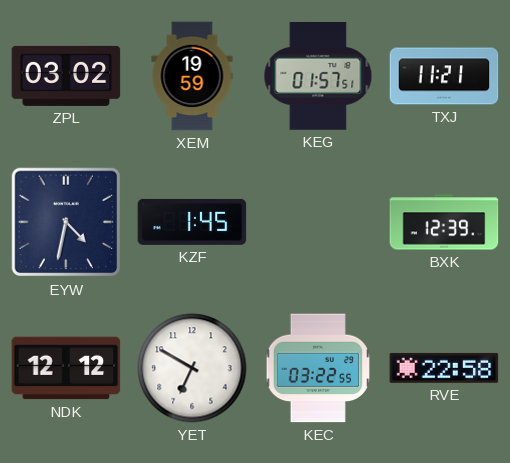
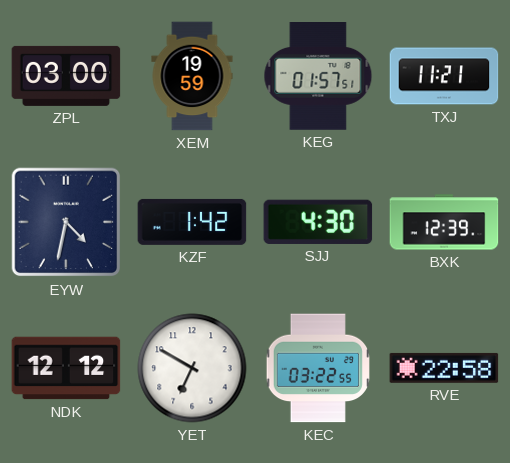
ZPL: 03:02 -> 03:00 (66, 76)
KZF: 1:45 -> 1:42 (192, 222)
SJJ: none -> 4:30 (318, 222)
